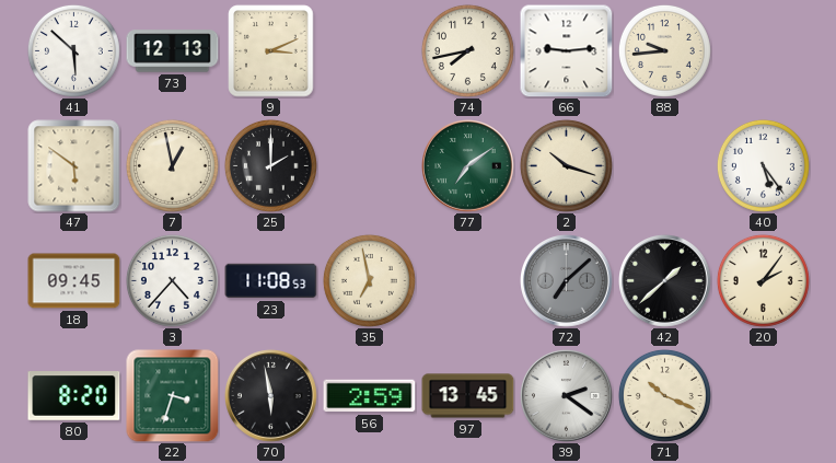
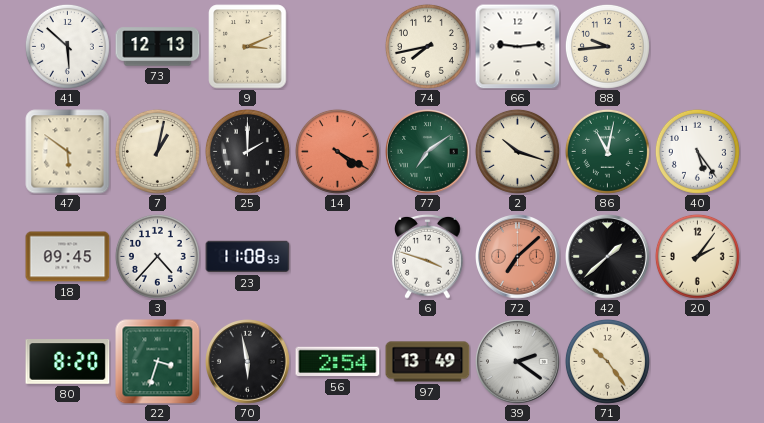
7: 12:58 -> 1:02 (157, 151)
14: none -> 4:20 (337, 151)
86: none -> 11:02 (607, 151)
35: 6:58 -> none (369, 280)
6: none -> 3:48 (428, 256)
72 dial: grey -> salmon (518, 257)
56: 2:59 -> 2:54 (338, 362)
97: 13:45 -> 13:49 (428, 362)
71: 10:19 -> 10:24 (607, 361)
